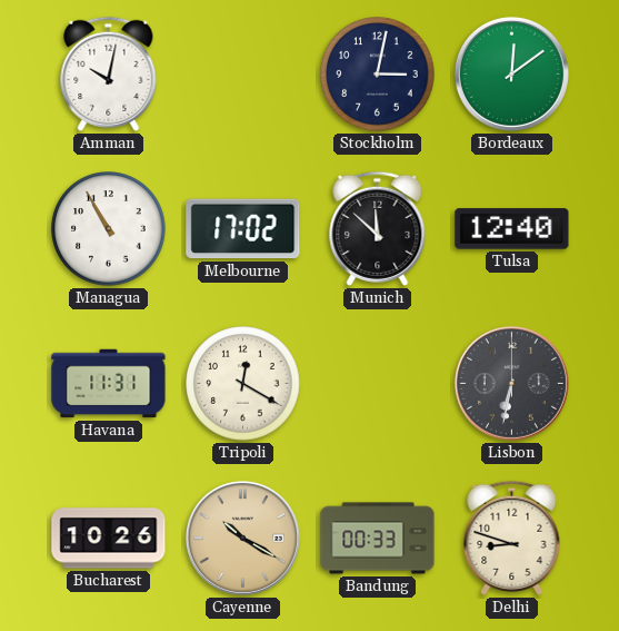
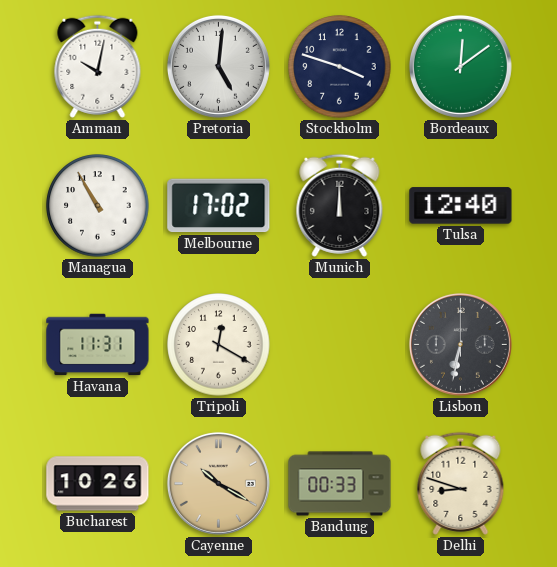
Pretoria: none -> 5:01 (218, 66)
Stockholm: 3:02 -> 3:48 (340, 67)
Munich: 11:52 -> 12:00 (340, 205)
